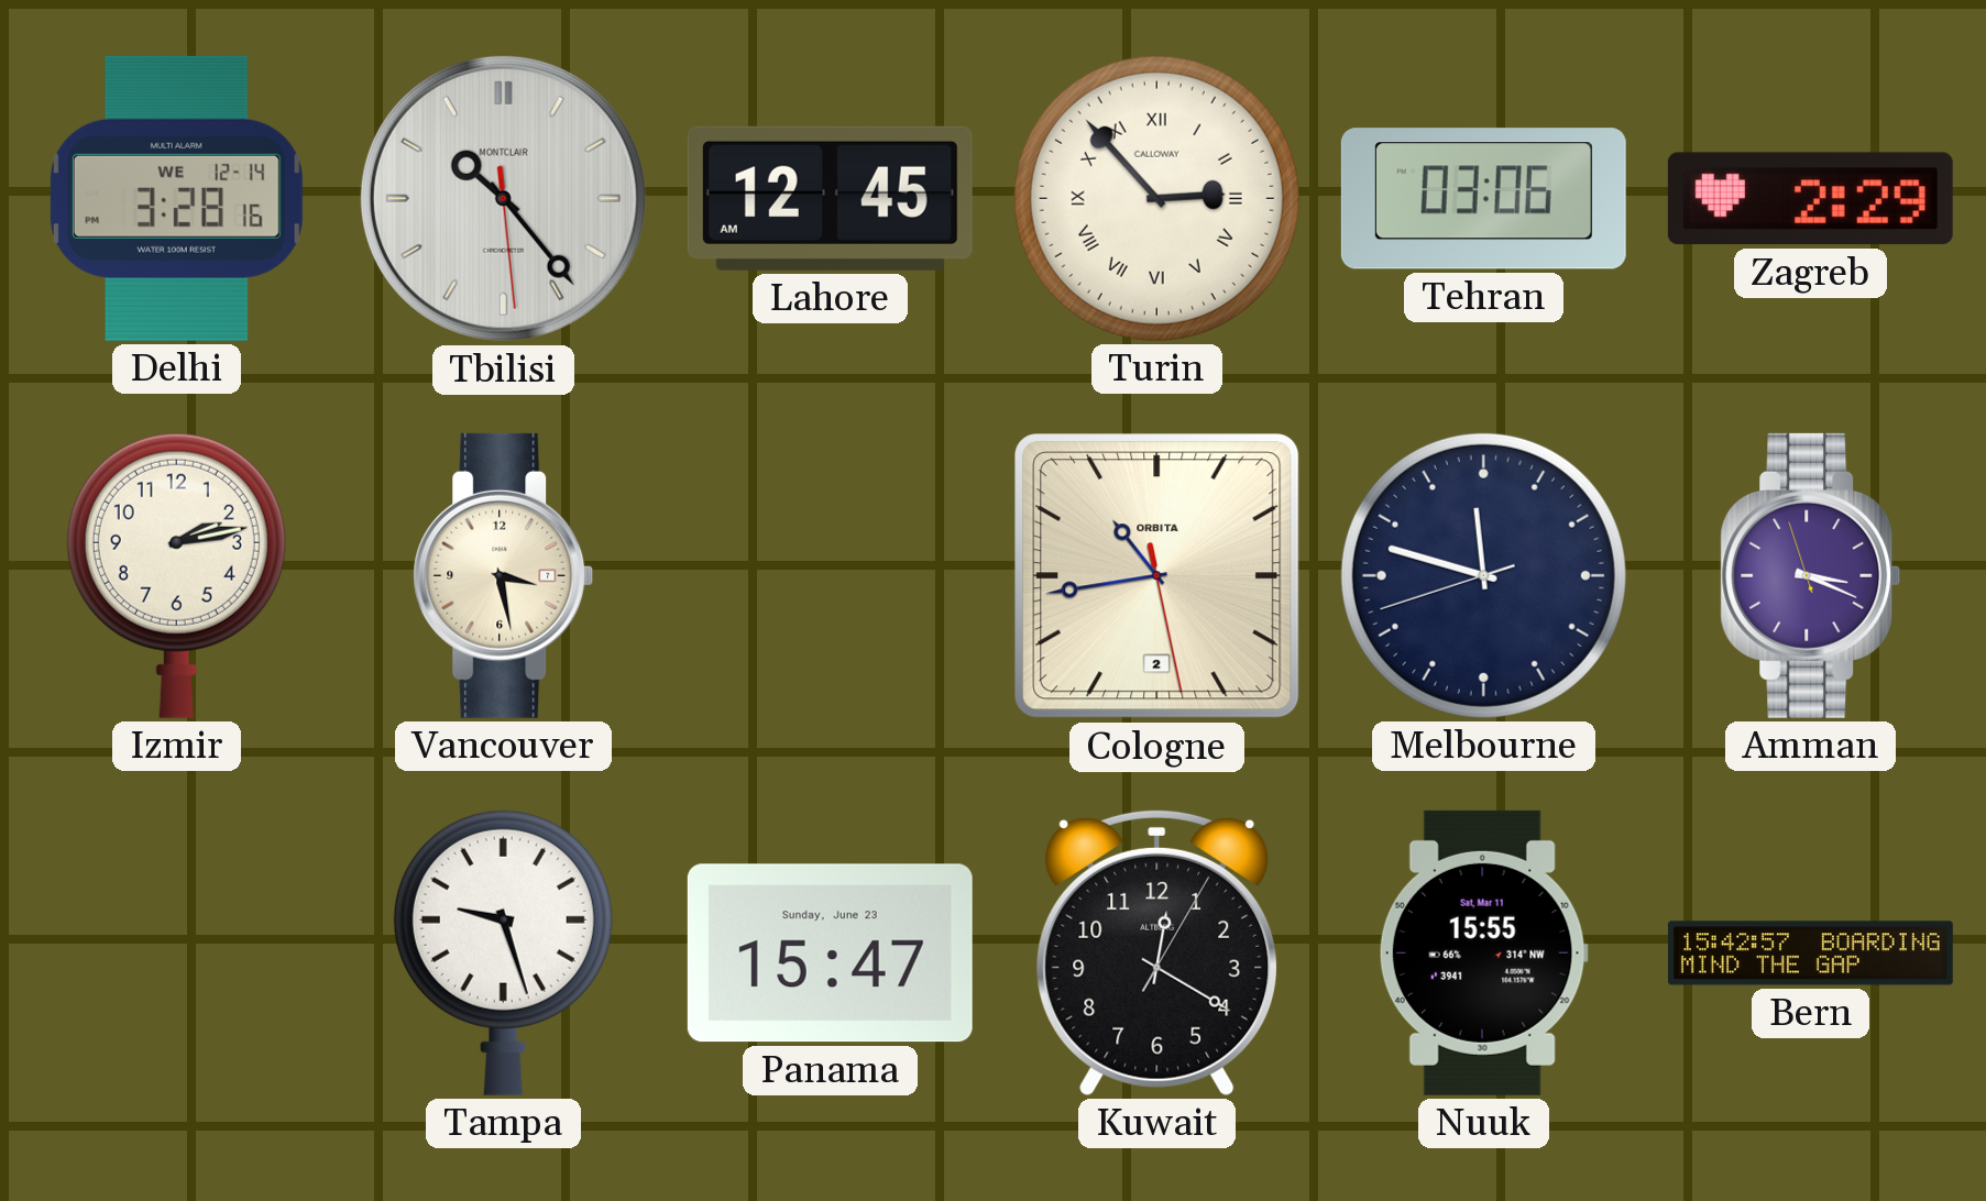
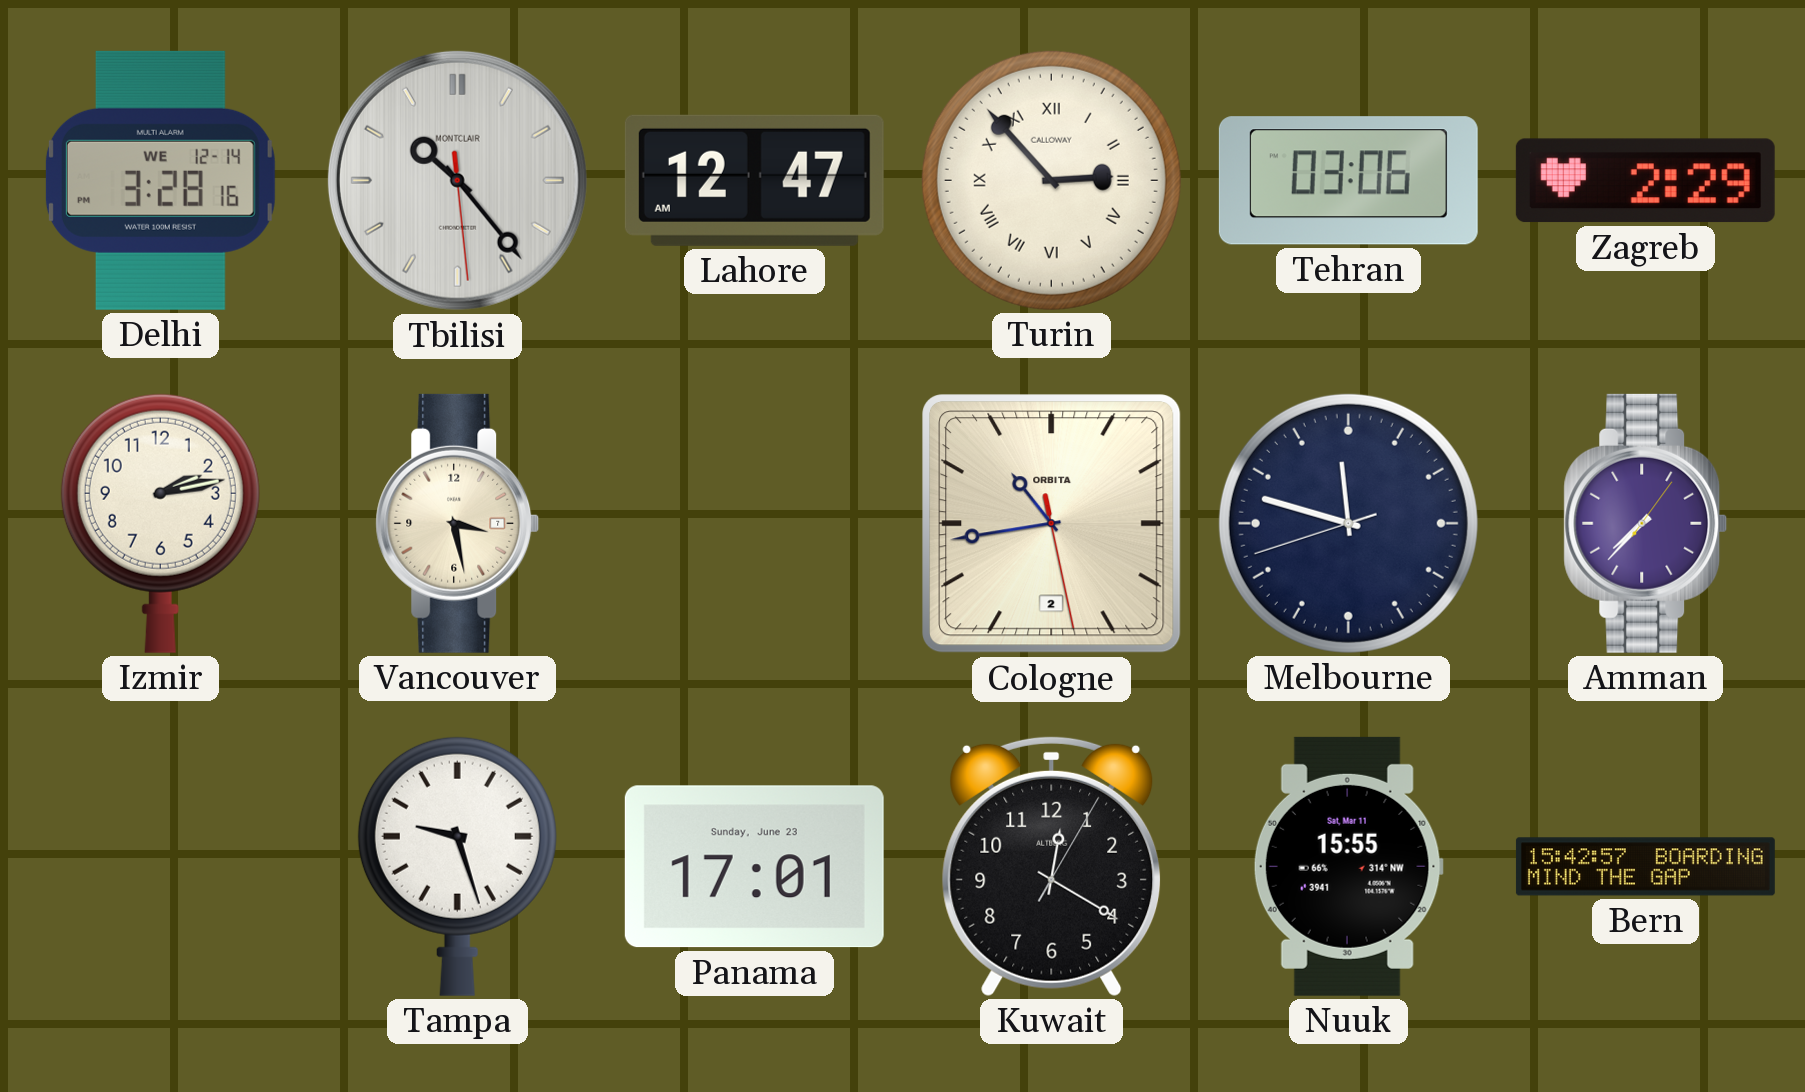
Lahore: 12:45 -> 12:47 (754, 180)
Amman: 3:18 -> 7:37 (1646, 523)
Panama: 15:47 -> 17:01 (754, 867)
